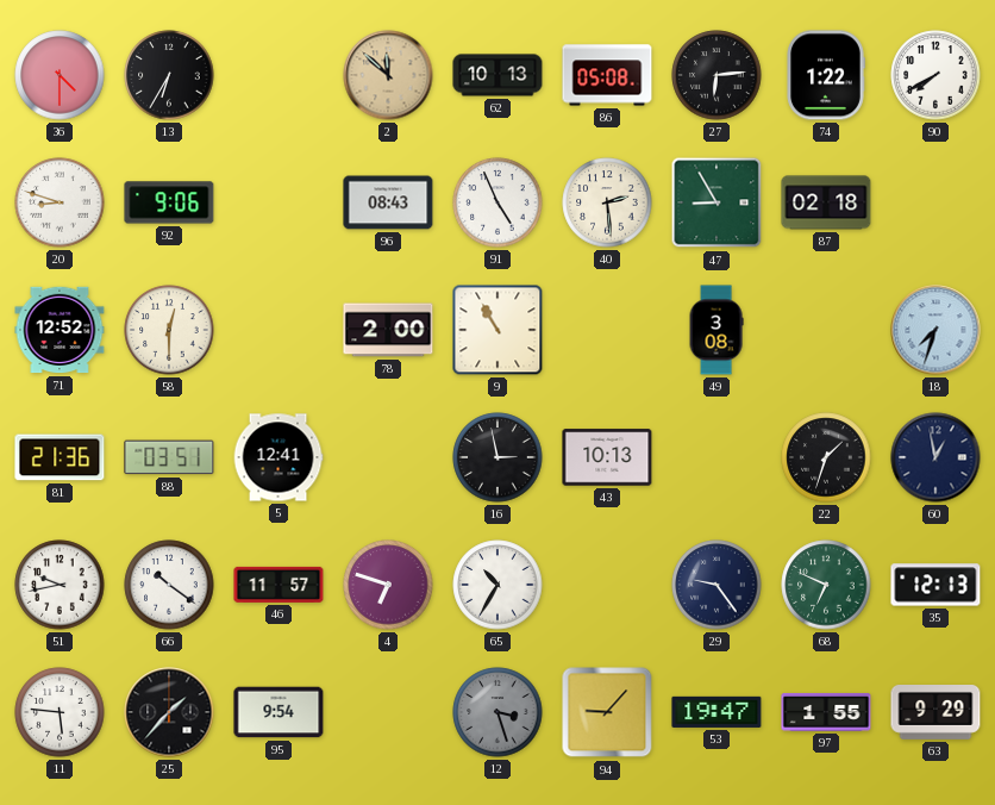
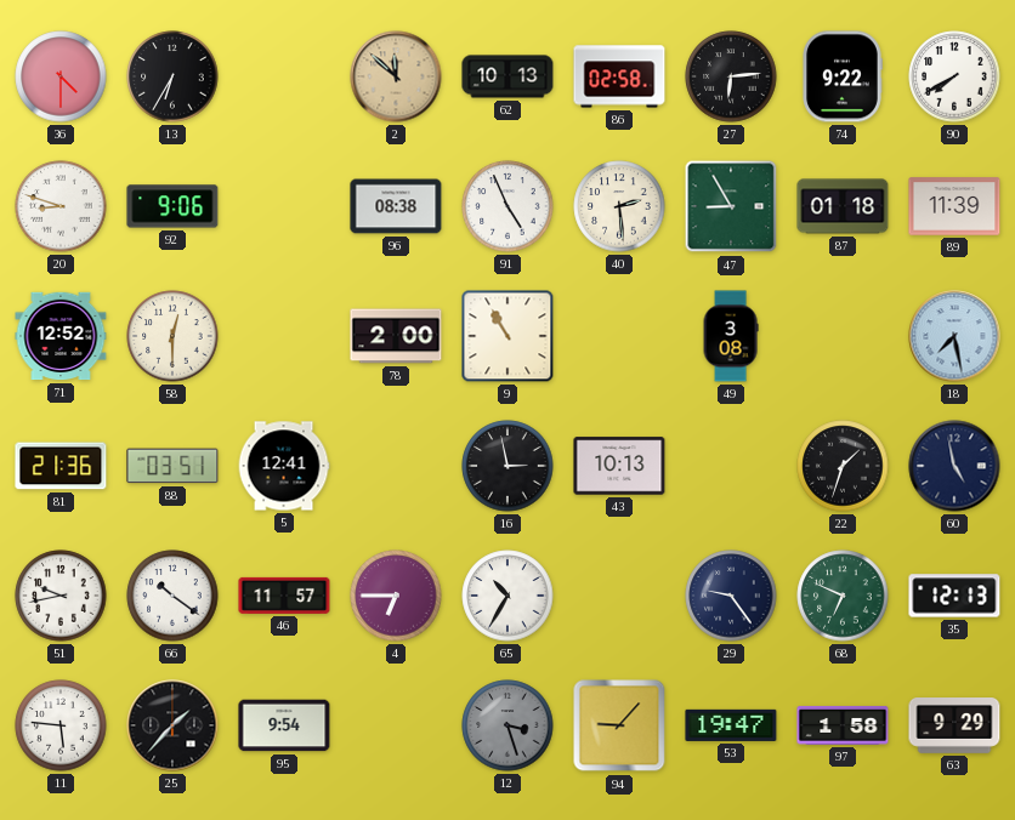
86: 05:08 -> 02:58 (619, 76)
74: 1:22 -> 9:22 (843, 76)
96: 08:43 -> 08:38 (396, 206)
87: 02:18 -> 01:18 (843, 206)
89: none -> 11:39 (954, 206)
18: 7:33 -> 7:28 (954, 336)
60: 12:58 -> 4:58 (954, 466)
4: 6:48 -> 6:45 (396, 596)
97: 1:55 -> 1:58 (843, 725)
